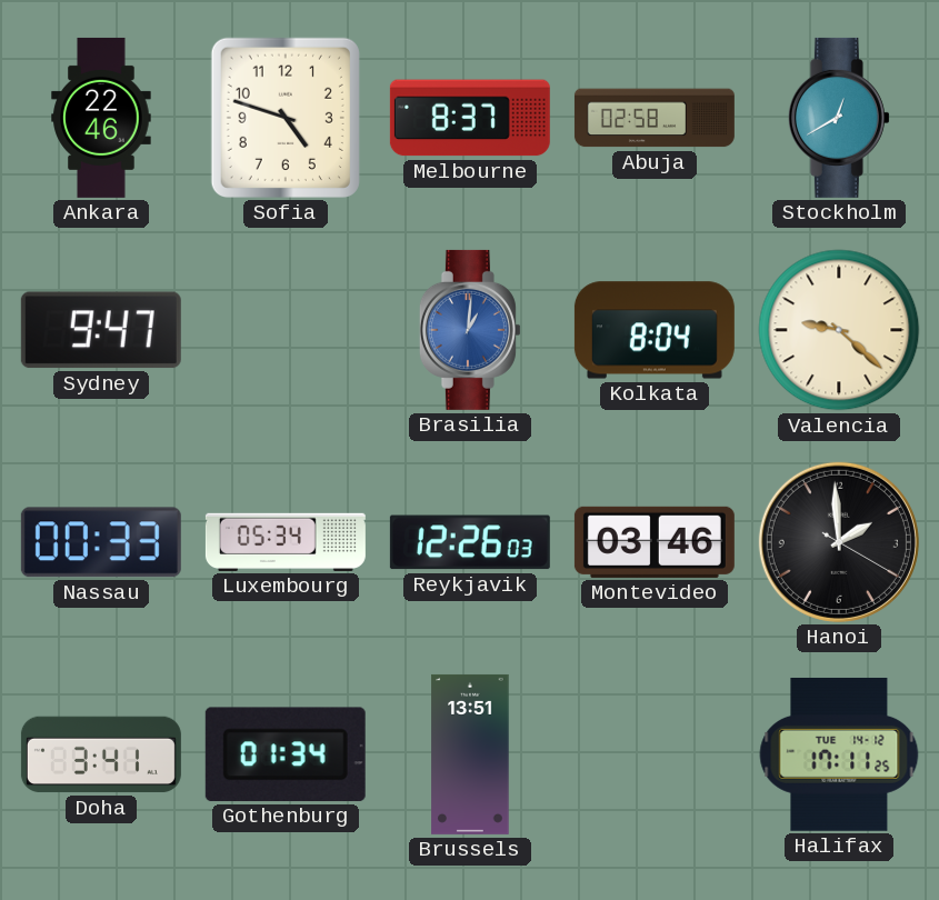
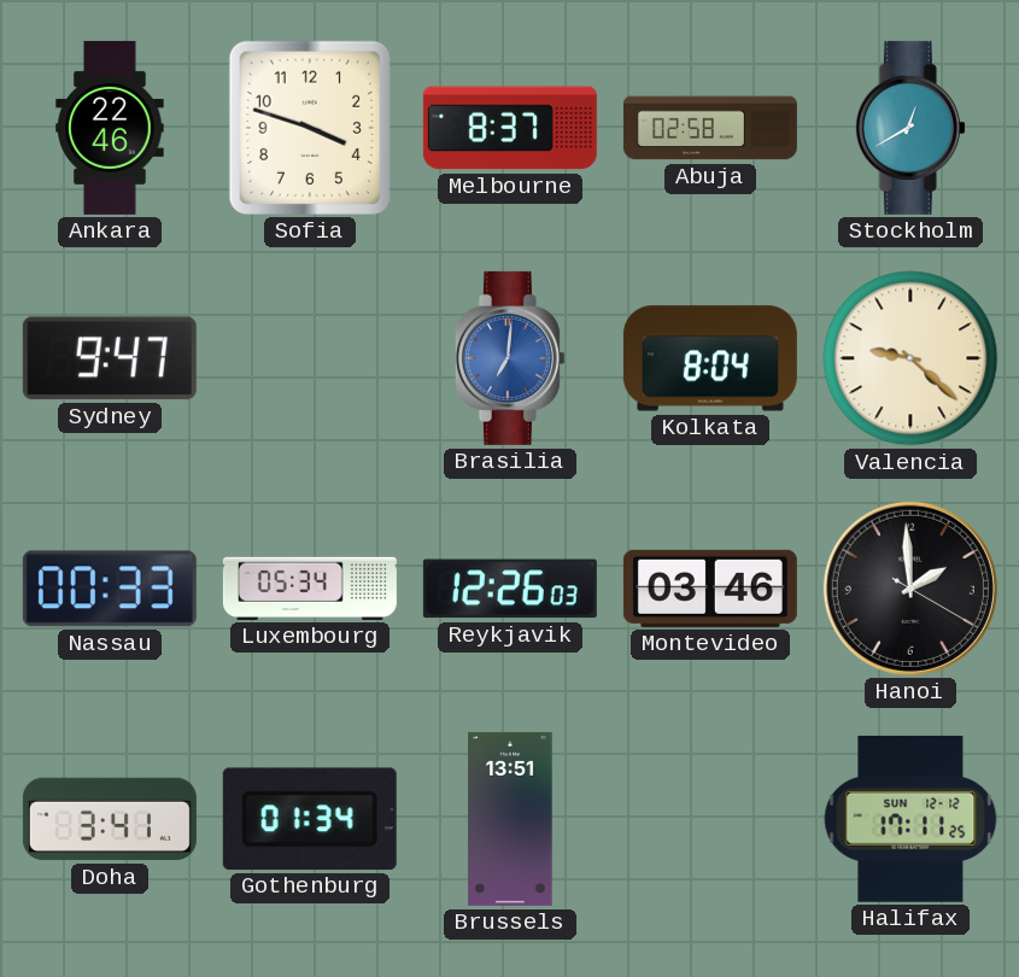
Sofia: 4:48 -> 3:48 (310, 128)
Brasilia: 1:01 -> 7:01 (510, 358)
Halifax date: TUE 14-12 -> SUN 12-12 (910, 819)
